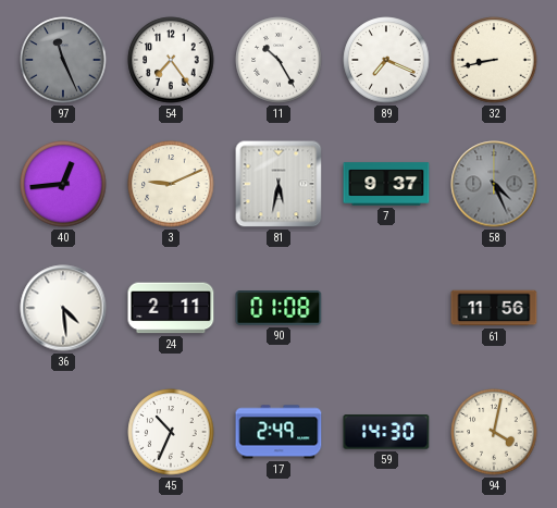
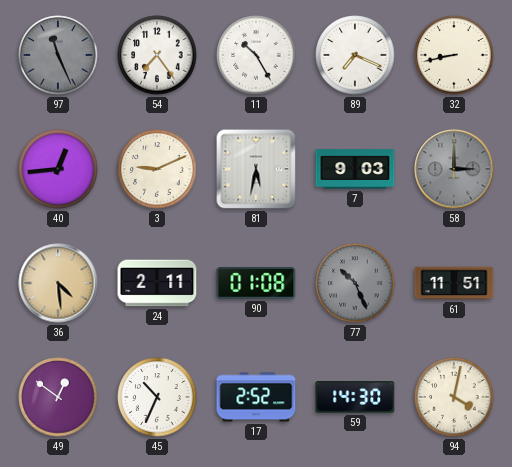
7: 9:37 -> 9:03 (355, 169)
58: 4:26 -> 3:00 (454, 169)
36 dial: white -> champagne (58, 283)
77: none -> 10:26 (355, 283)
61: 11:56 -> 11:51 (454, 283)
49: none -> 12:51 (58, 397)
17: 2:49 -> 2:52 (256, 397)
